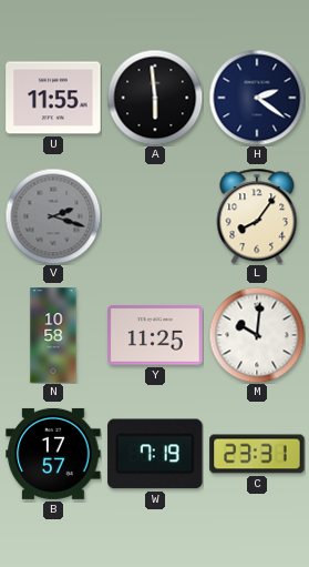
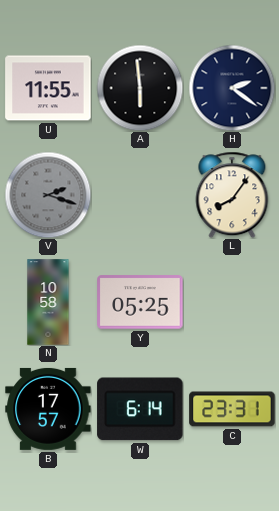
Y: 11:25 -> 05:25 (140, 302)
M: 10:01 -> none (257, 335)
W: 7:19 -> 6:14 (140, 409)
